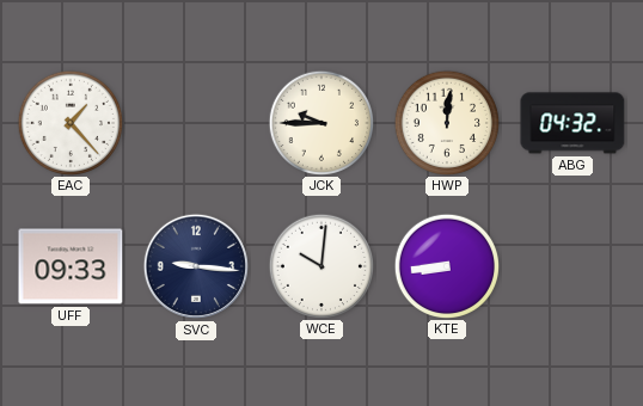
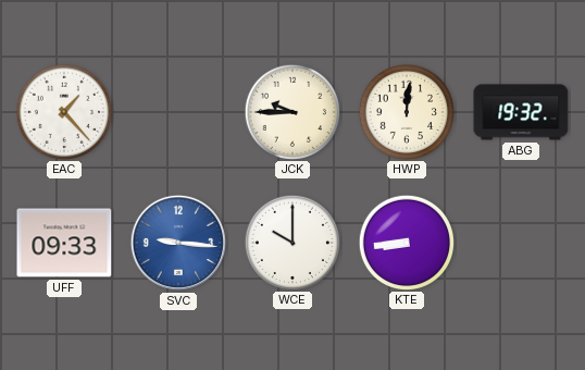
ABG: 04:32 -> 19:32 (521, 112)
SVC dial: navy -> blue (178, 243)
WCE: 10:01 -> 10:00 (291, 242)
